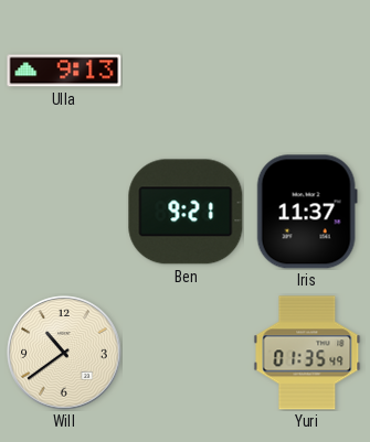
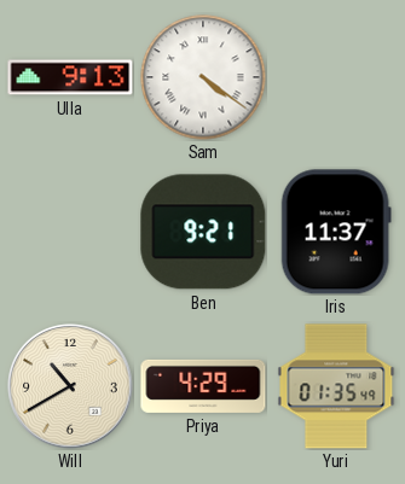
Sam: none -> 4:21 (203, 77)
Will: 10:39 -> 10:40 (70, 386)
Priya: none -> 4:29 (203, 386)
